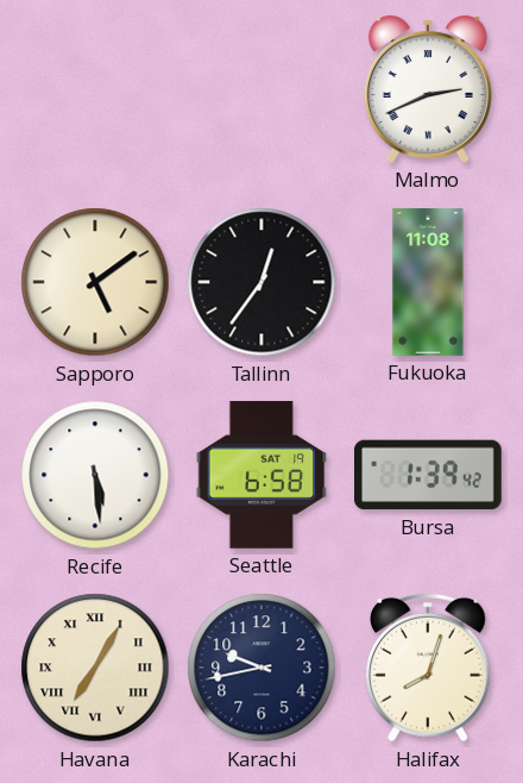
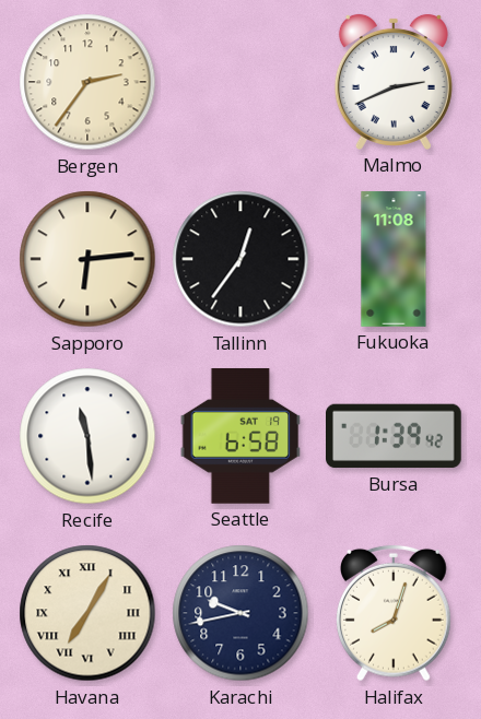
Bergen: none -> 2:36 (87, 82)
Sapporo: 5:09 -> 6:14 (87, 259)
Recife: 5:29 -> 11:29 (87, 436)
